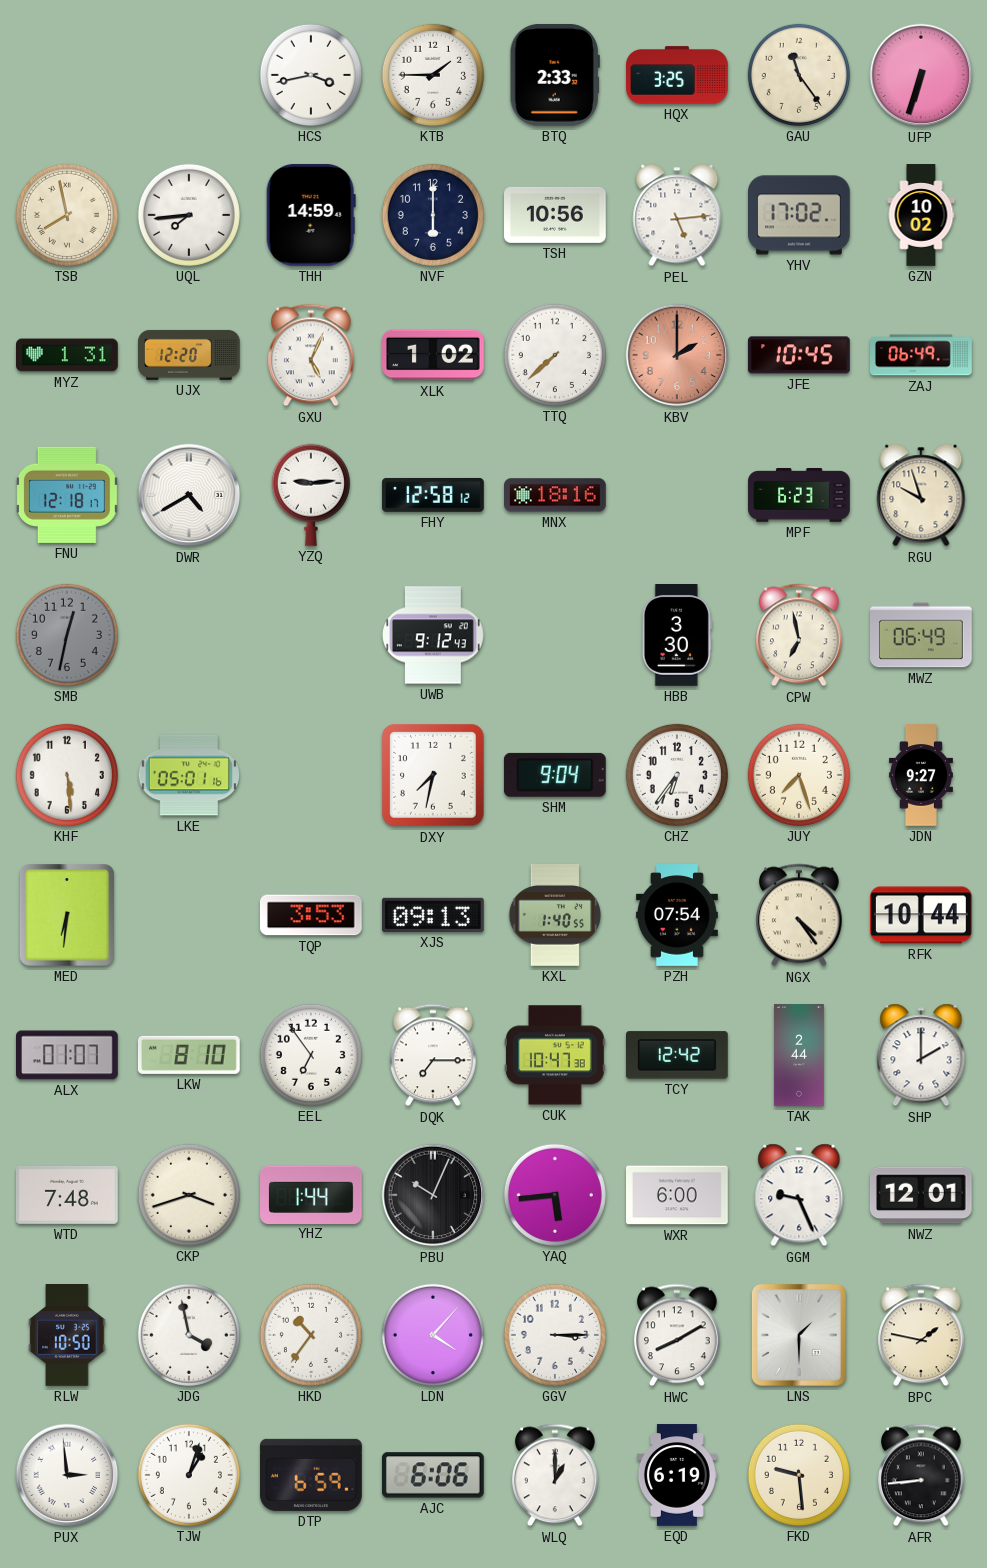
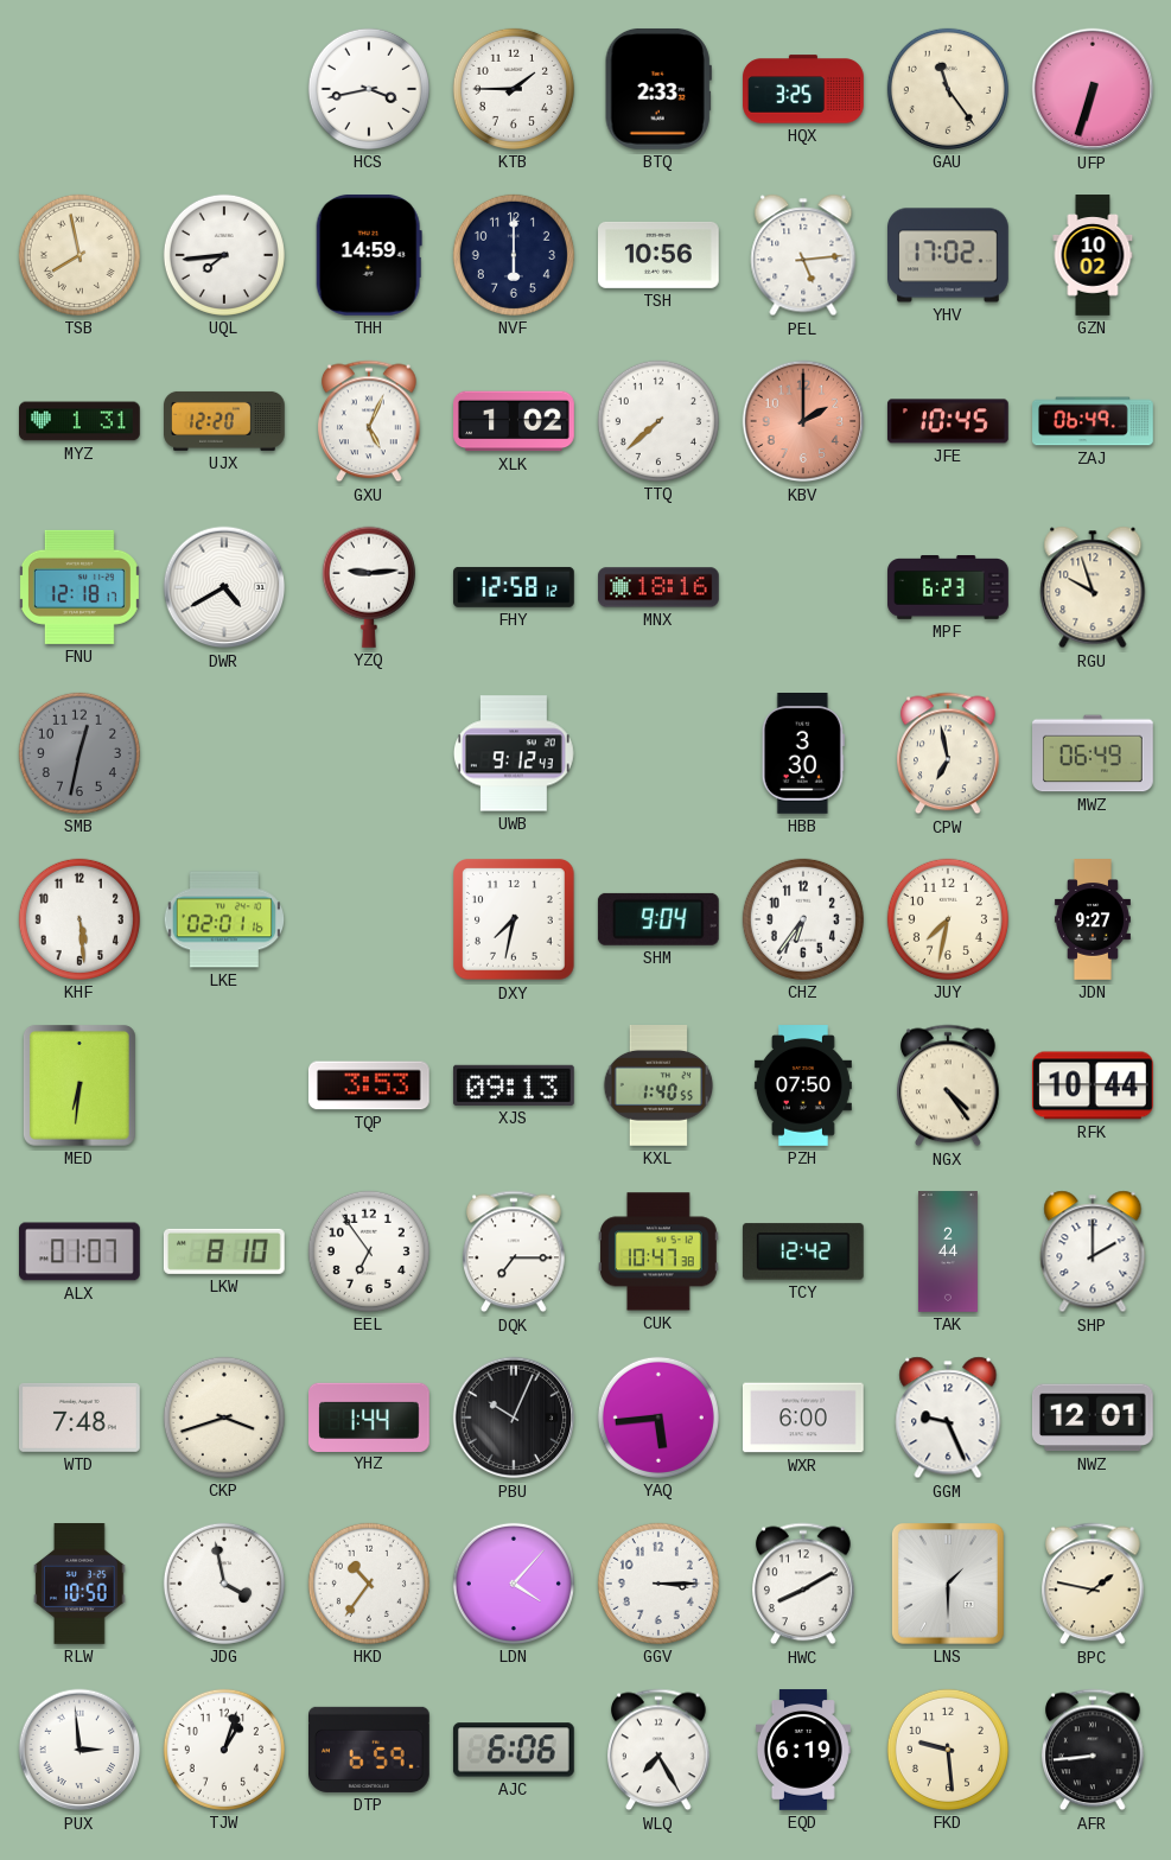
LKE: 05:01 -> 02:01 (223, 919)
JUY: 7:27 -> 7:32 (948, 919)
PZH: 07:54 -> 07:50 (803, 1085)
WLQ: 1:00 -> 7:25 (660, 1750)
